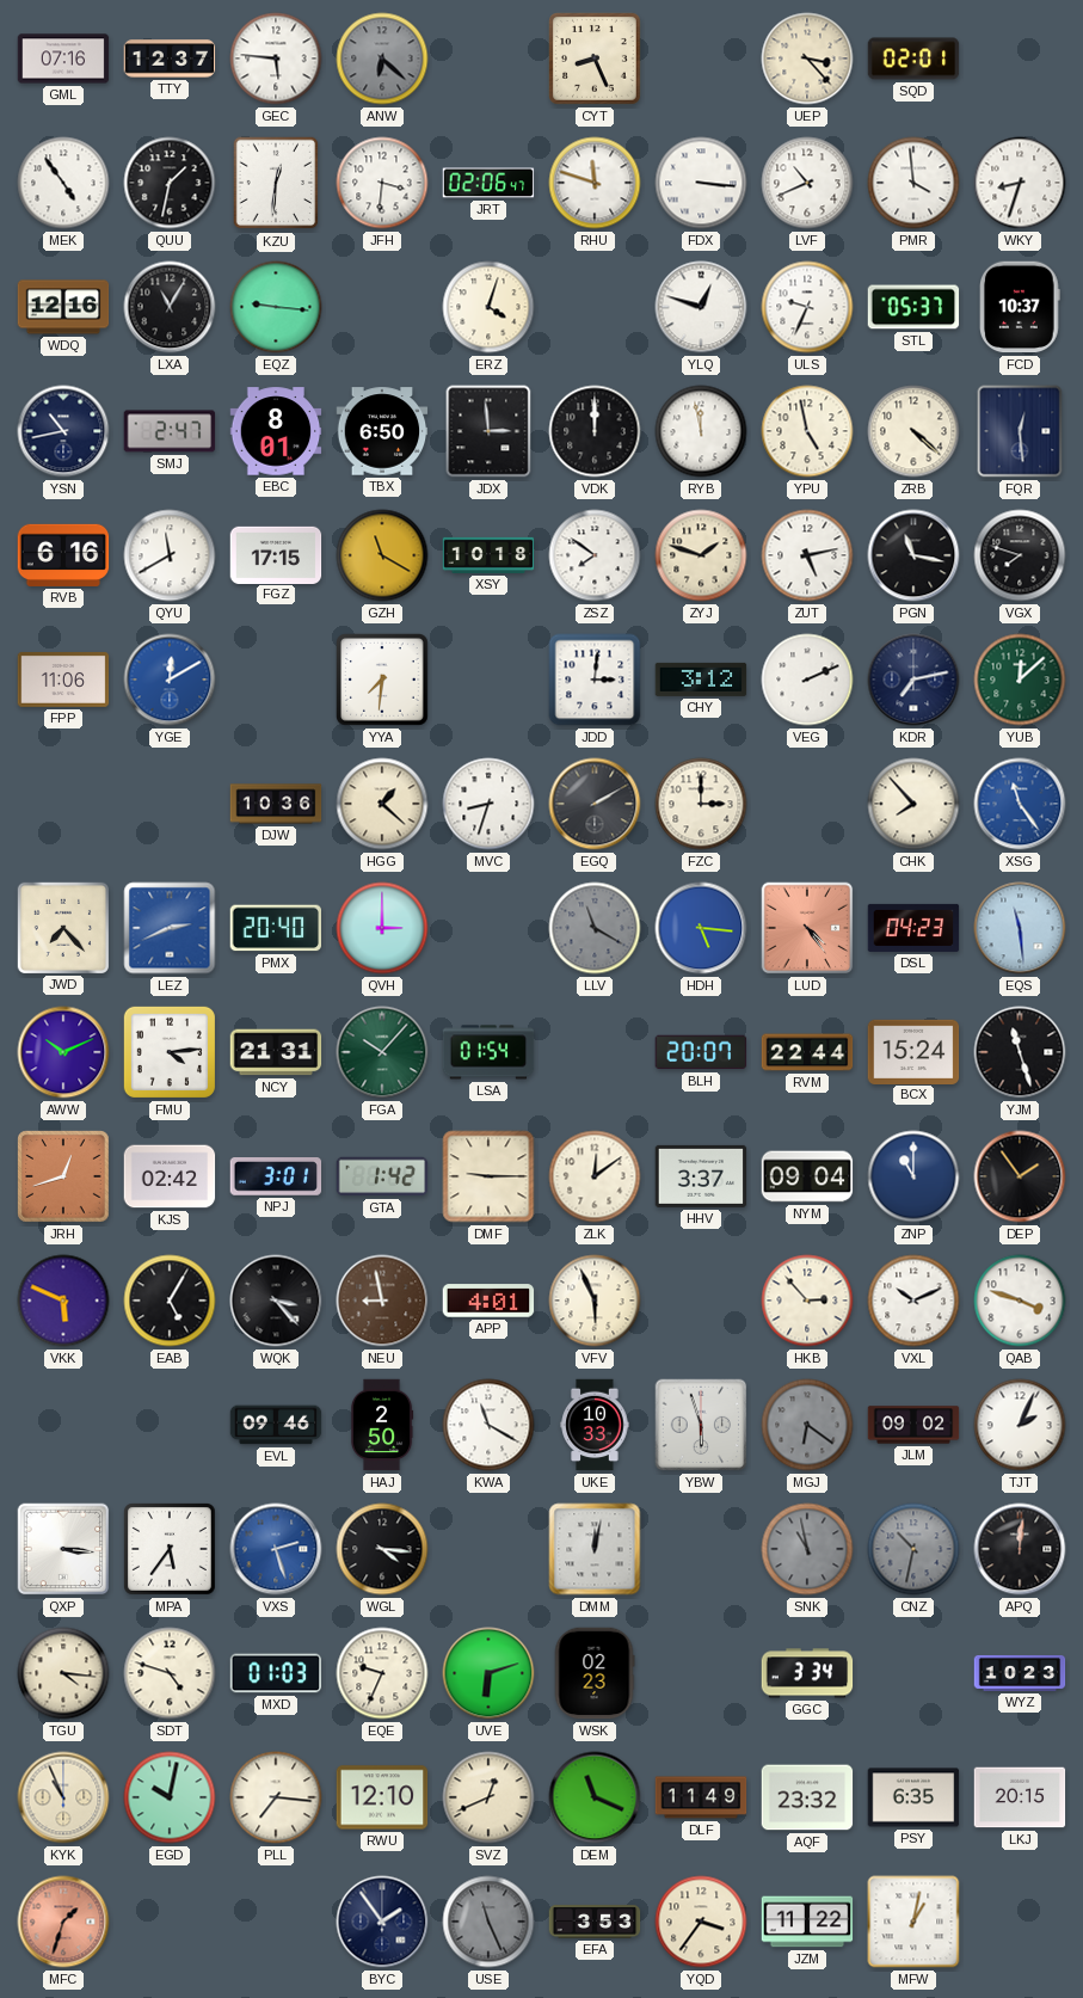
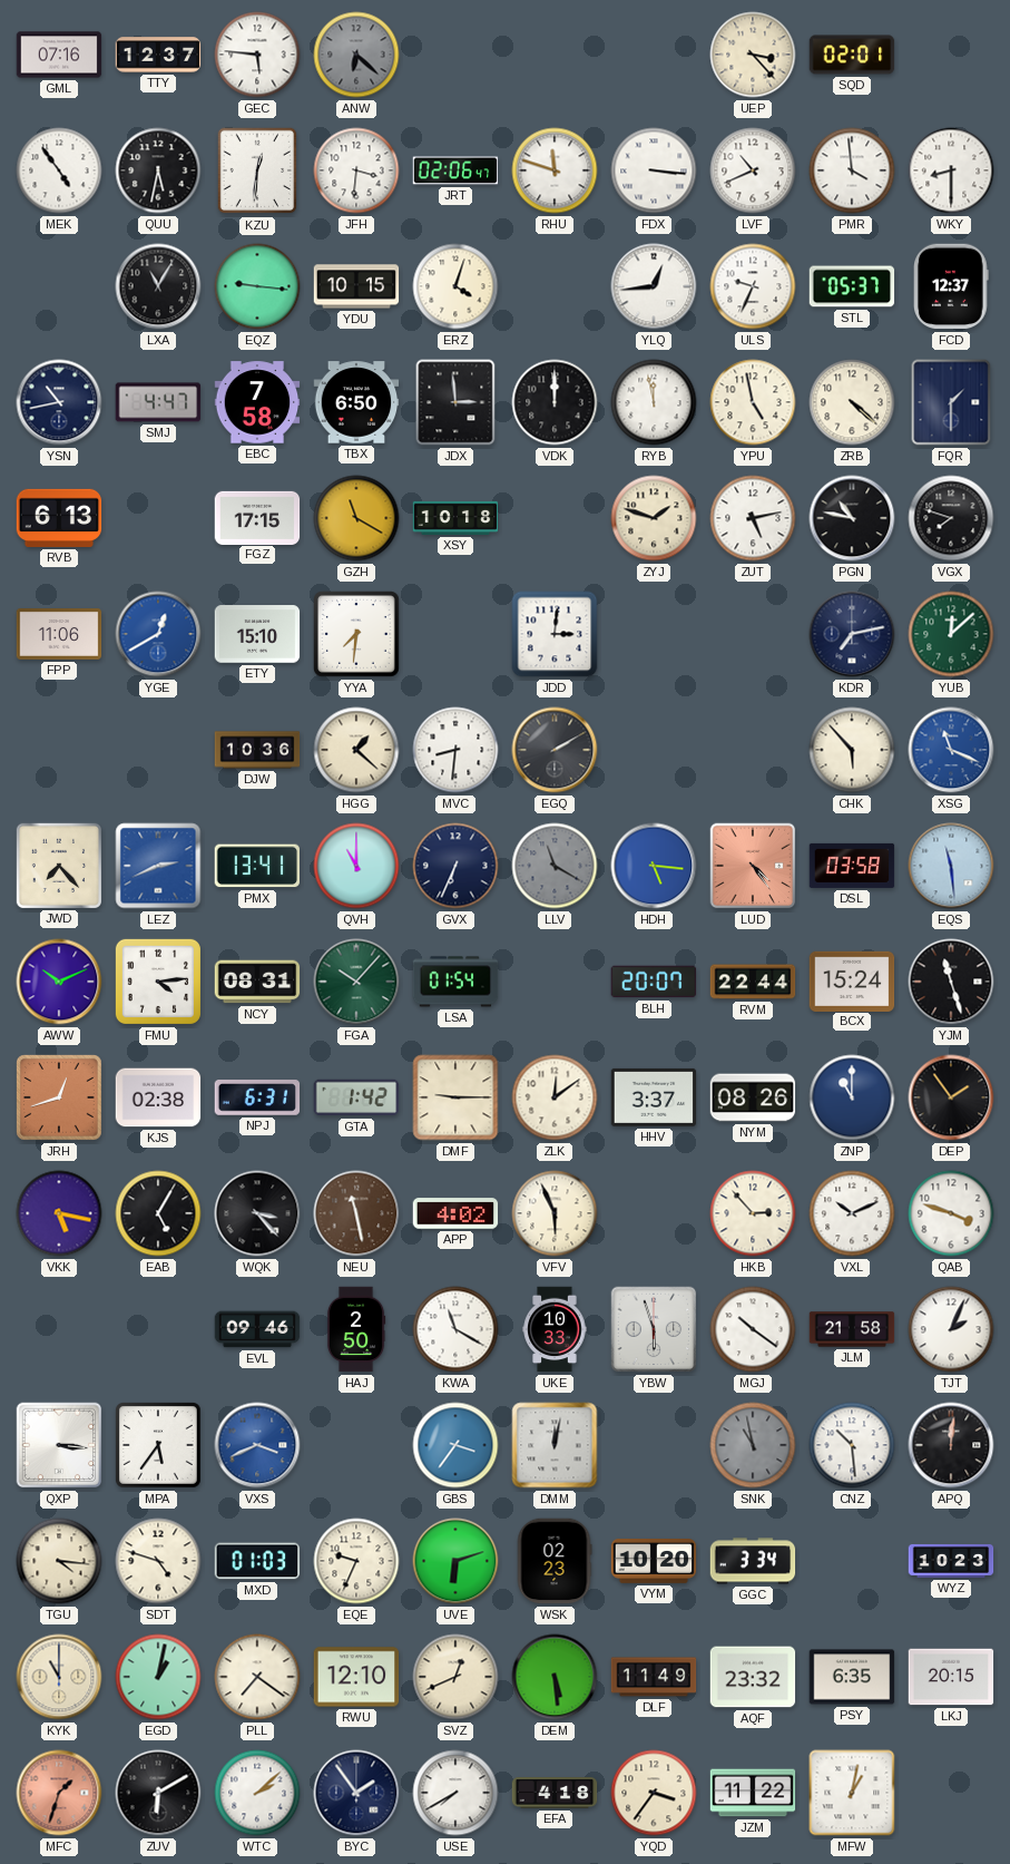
CYT: 8:26 -> none (596, 60)
QUU: 1:32 -> 5:32 (158, 170)
WKY: 8:33 -> 8:30 (951, 170)
WDQ: 12:16 -> none (63, 307)
YDU: none -> 10:15 (356, 286)
YLQ: 12:48 -> 12:44 (654, 286)
FCD: 10:37 -> 12:37 (952, 286)
SMJ: 2:47 -> 4:47 (158, 402)
EBC: 8:01 -> 7:58 (257, 402)
FQR: 12:29 -> 1:30 (951, 402)
RVB: 6:16 -> 6:13 (59, 518)
QYU: 11:40 -> none (170, 555)
ZSZ: 7:51 -> none (595, 555)
PGN: 11:17 -> 10:47 (852, 518)
YGE: 12:10 -> 12:40 (158, 634)
ETY: none -> 15:10 (257, 634)
CHY: 3:12 -> none (701, 680)
VEG: 2:11 -> none (807, 680)
MVC: 8:33 -> 8:31 (455, 750)
FZC: 3:00 -> none (701, 804)
CHK: 7:53 -> 5:53 (852, 750)
XSG: 11:24 -> 11:19 (951, 750)
PMX: 20:40 -> 13:41 (257, 866)
QVH: 3:00 -> 11:00 (356, 866)
GVX: none -> 6:34 (455, 866)
DSL: 04:23 -> 03:58 (852, 866)
NCY: 21:31 -> 08:31 (257, 982)
KJS: 02:42 -> 02:38 (158, 1097)
NPJ: 3:01 -> 6:31 (257, 1099)
NYM: 09:04 -> 08:26 (753, 1097)
VKK: 5:49 -> 5:17 (59, 1213)
NEU: 8:58 -> 11:28 (356, 1213)
APP: 4:01 -> 4:02 (455, 1213)
MGJ: 6:21 -> 10:21 (753, 1329)
MGJ dial: grey -> white (753, 1329)
JLM: 09:02 -> 21:58 (852, 1329)
VXS: 2:27 -> 3:41 (257, 1445)
WGL: 4:16 -> none (382, 1549)
GBS: none -> 3:36 (455, 1445)
CNZ: 10:32 -> 10:29 (852, 1445)
CNZ dial: grey -> white (852, 1445)
VYM: none -> 10:20 (654, 1562)
KYK: 10:56 -> 11:00 (59, 1677)
EGD: 10:02 -> 1:02 (158, 1677)
PLL: 7:16 -> 7:21 (257, 1677)
DEM: 11:19 -> 5:29 (555, 1677)
ZUV: none -> 6:10 (158, 1793)
WTC: none -> 2:08 (257, 1793)
USE: 11:26 -> 7:40 (455, 1793)
USE dial: grey -> white (455, 1793)
EFA: 3:53 -> 4:18 (555, 1793)
